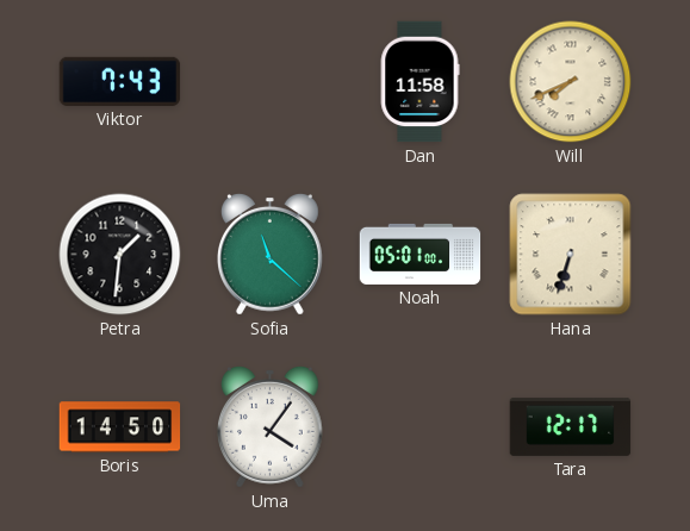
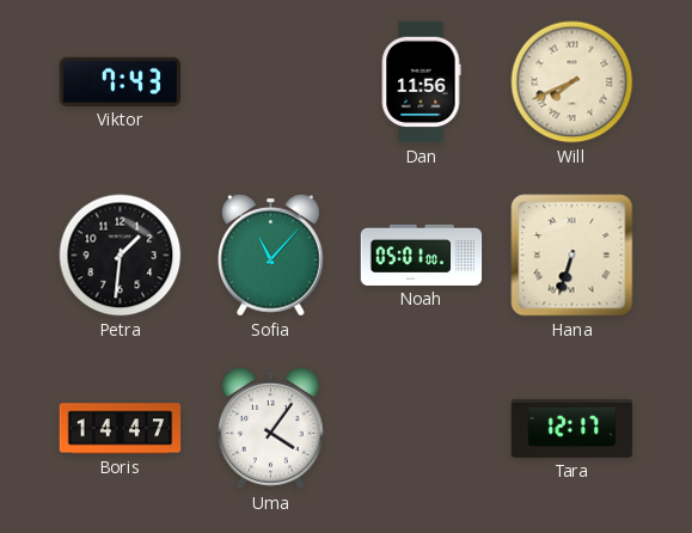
Dan: 11:58 -> 11:56 (421, 82)
Sofia: 11:22 -> 11:07 (271, 255)
Boris: 14:50 -> 14:47 (121, 429)
